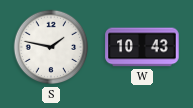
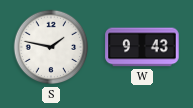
W: 10:43 -> 9:43 (142, 47)
